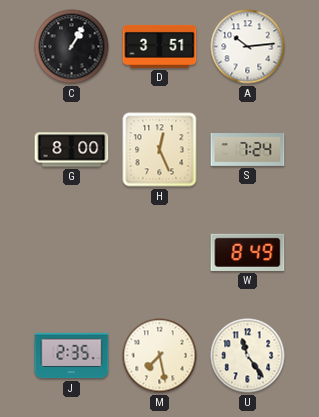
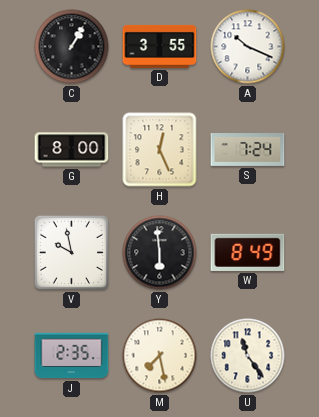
D: 3:51 -> 3:55 (160, 46)
A: 10:14 -> 10:19 (248, 47)
V: none -> 9:58 (71, 252)
Y: none -> 5:59 (160, 253)
